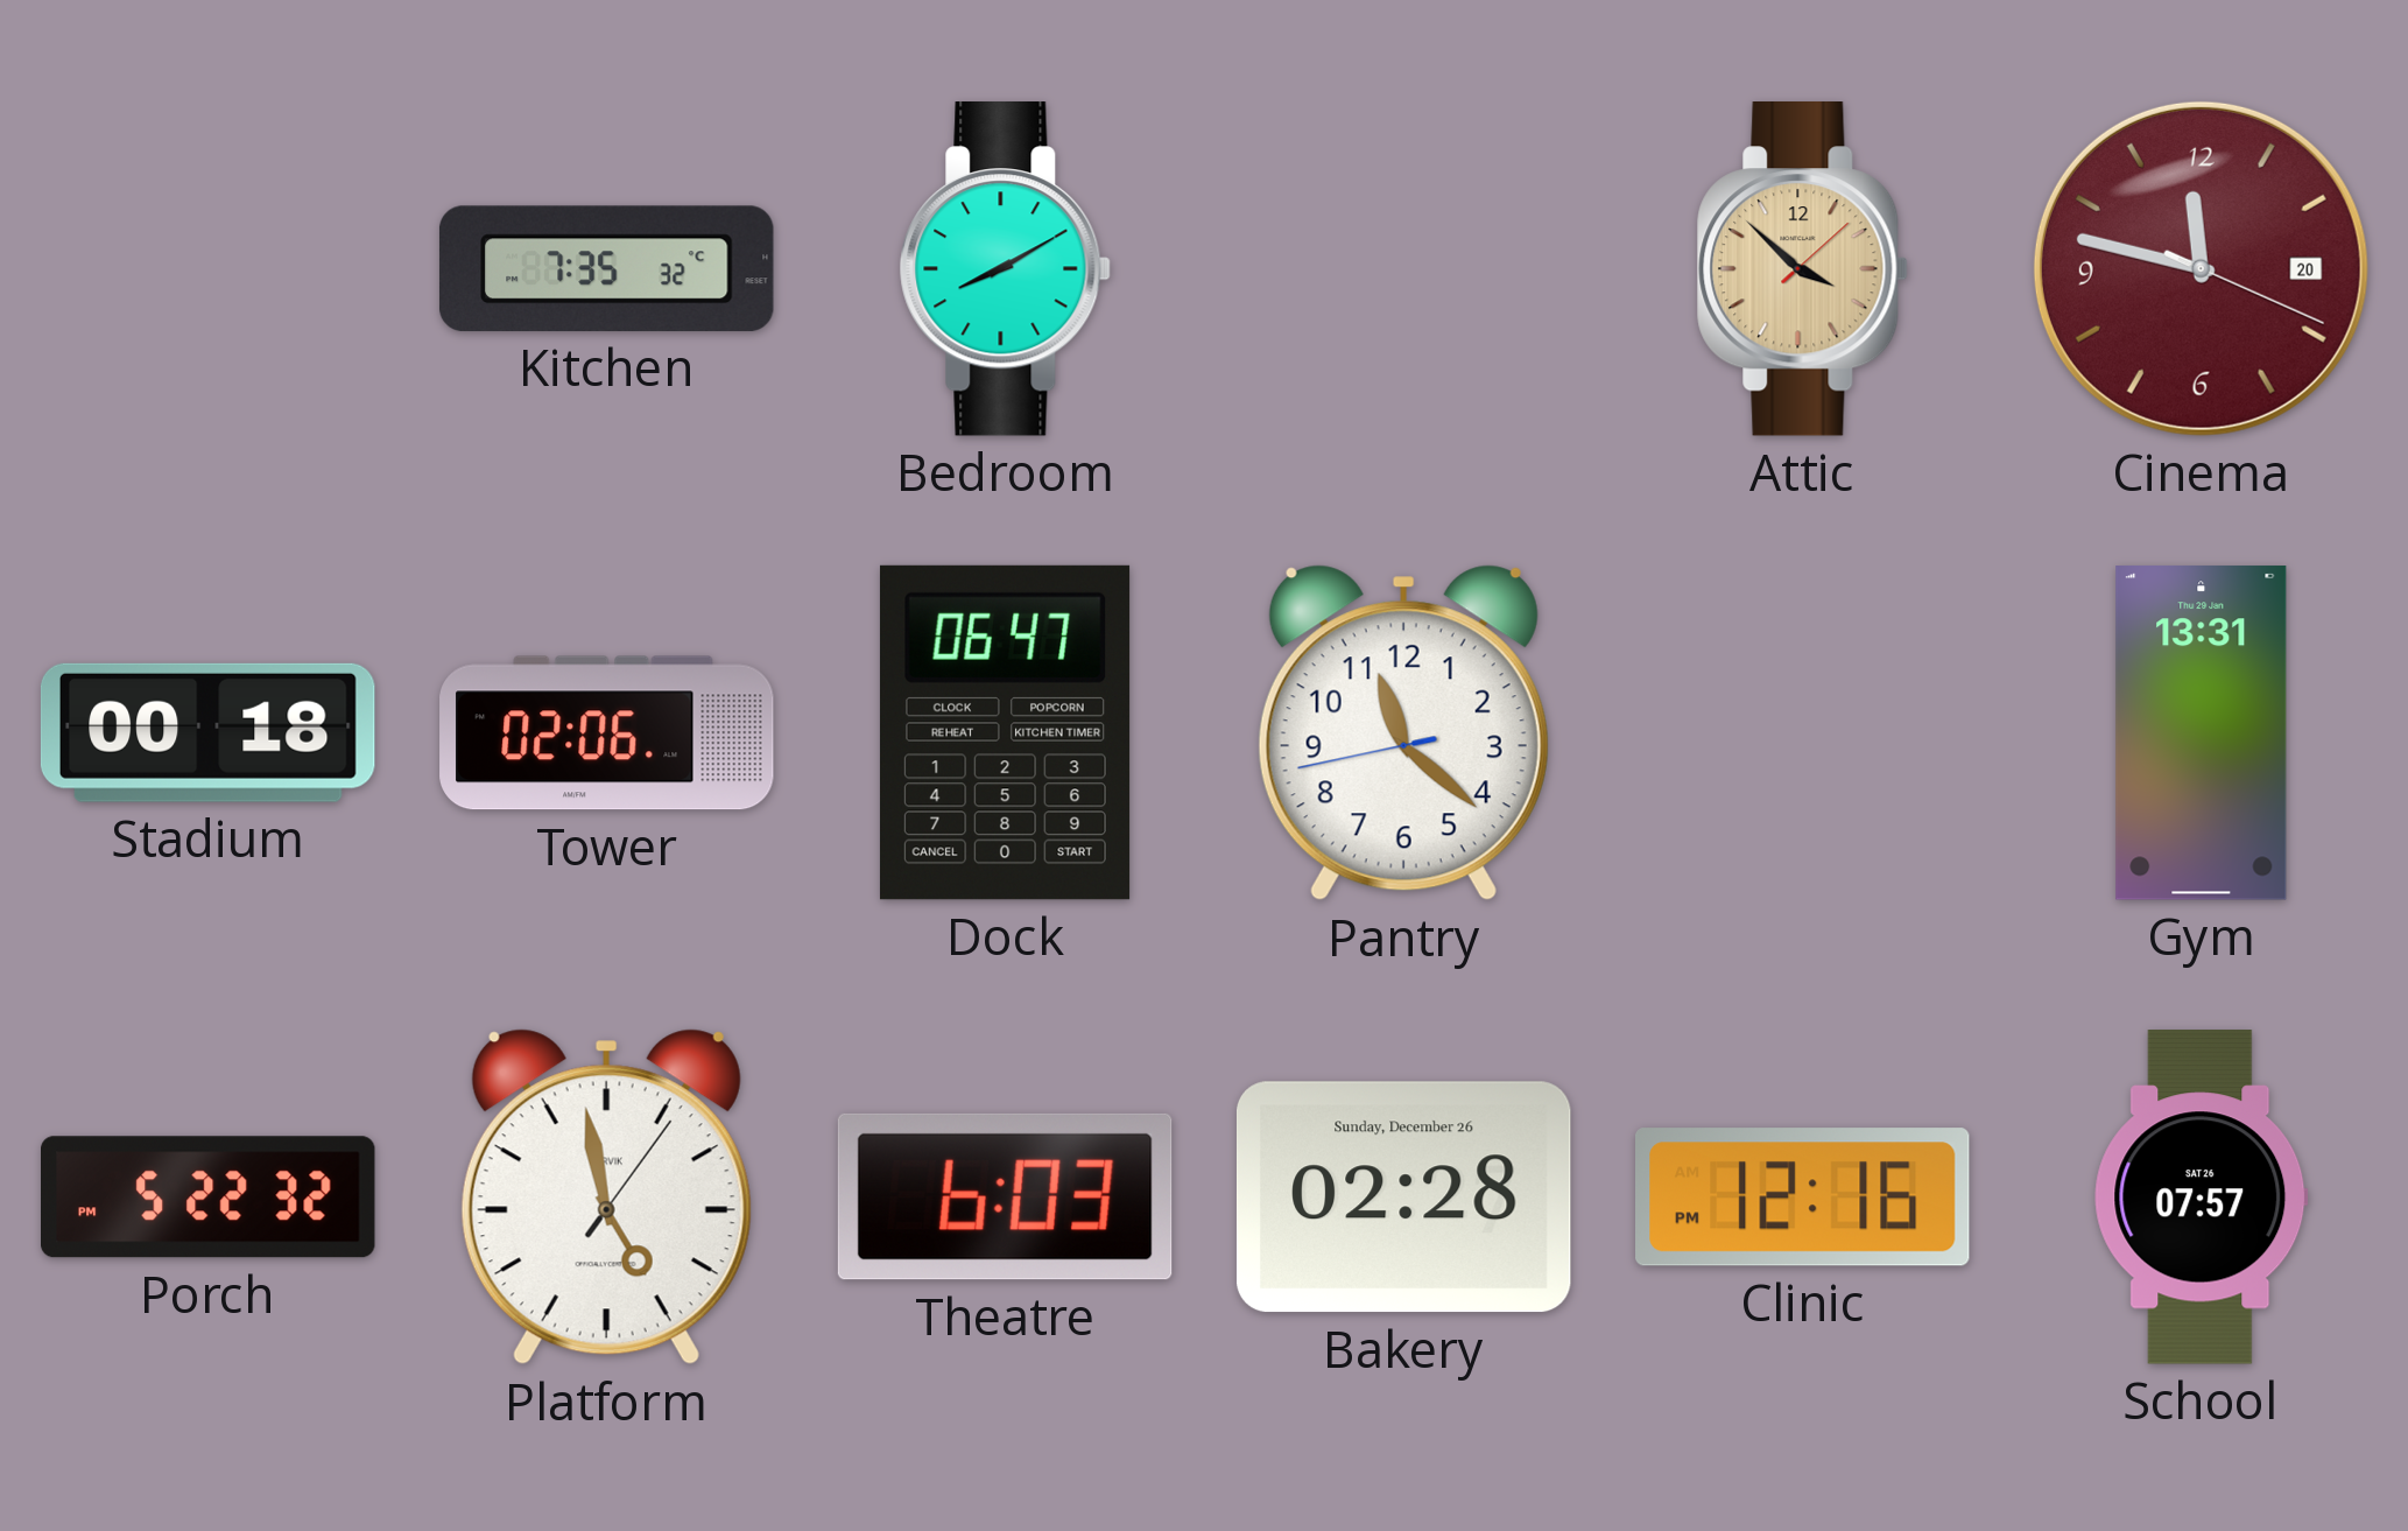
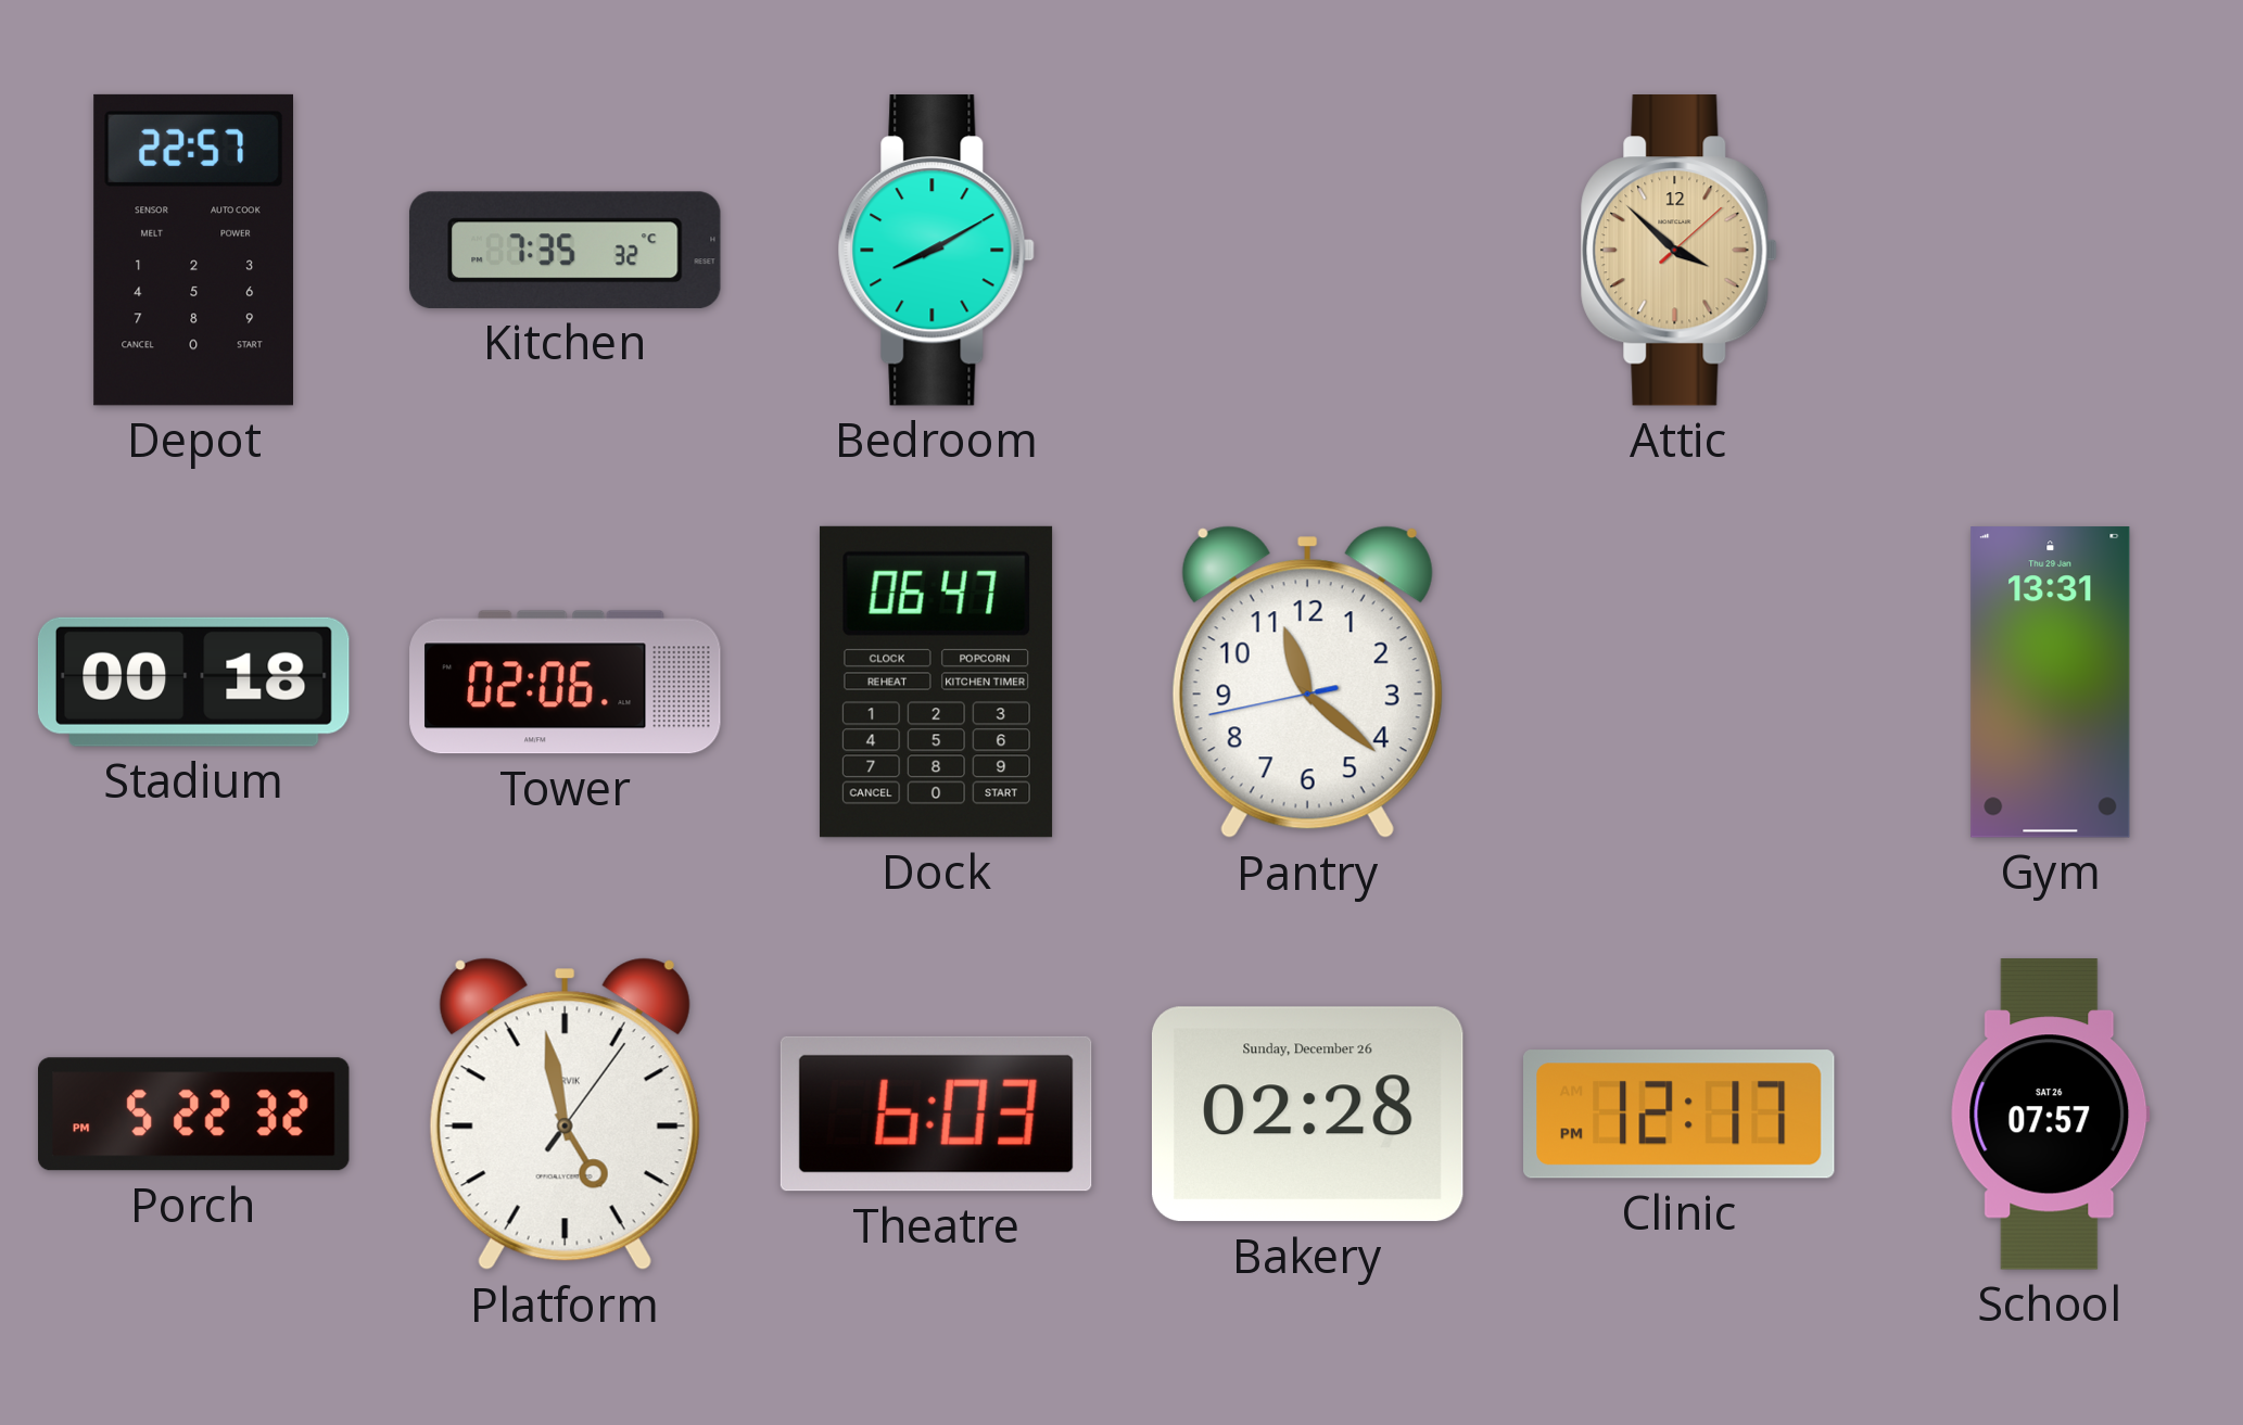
Depot: none -> 22:57 (193, 250)
Cinema: 11:47 -> none (2201, 268)
Clinic: 12:16 -> 12:17 (1678, 1115)
